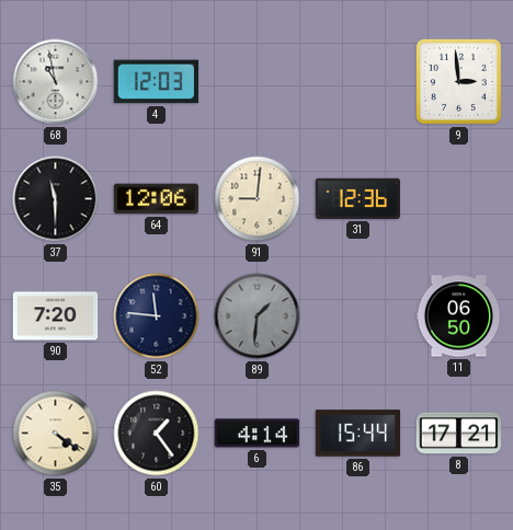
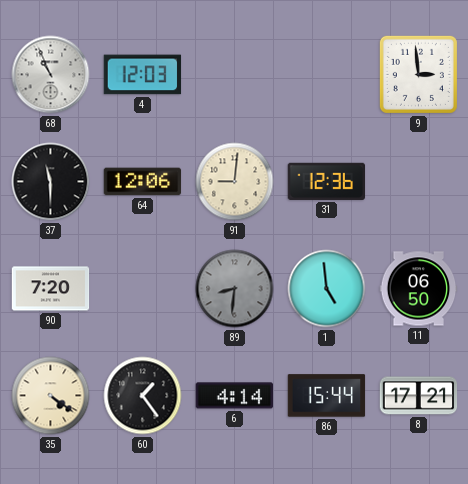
68: 10:58 -> 10:56 (51, 75)
52: 11:46 -> none (157, 316)
89: 1:31 -> 8:31 (235, 289)
1: none -> 4:59 (327, 289)
